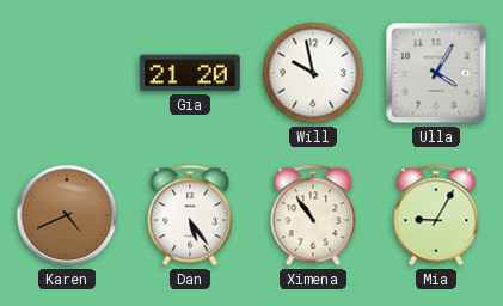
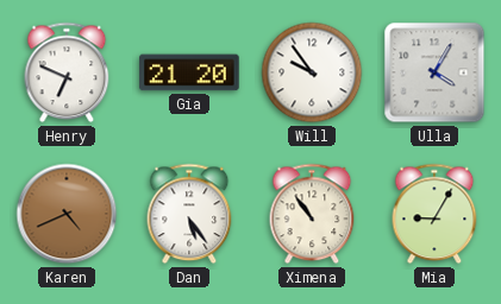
Henry: none -> 6:49 (67, 72)
Will: 9:58 -> 9:54 (312, 72)
